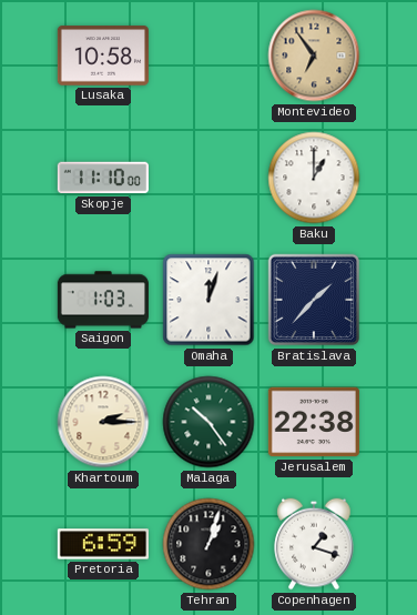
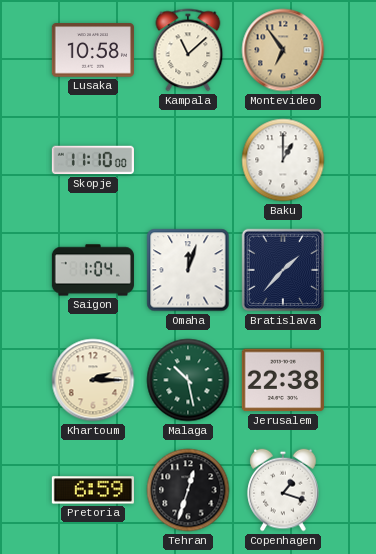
Kampala: none -> 11:08 (188, 50)
Saigon: 1:03 -> 1:04 (93, 270)
Malaga: 10:24 -> 10:28 (188, 380)
Tehran: 1:03 -> 12:33 (188, 490)
